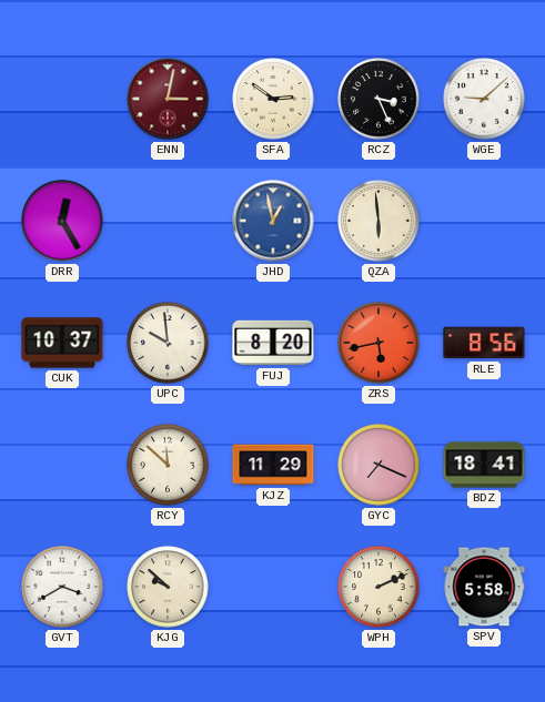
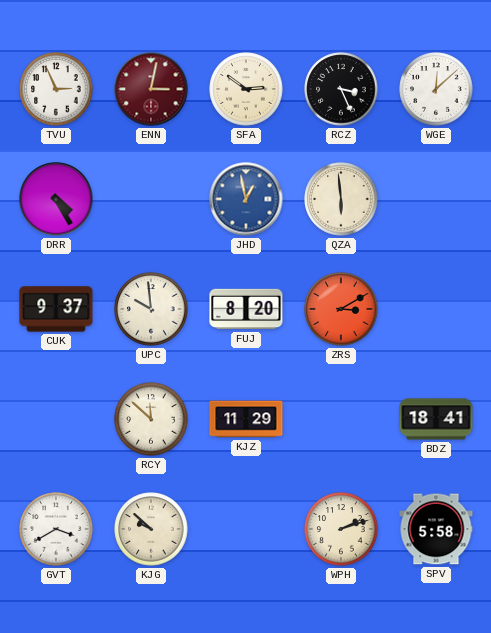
TVU: none -> 2:56 (56, 89)
WGE: 9:08 -> 12:08 (436, 89)
DRR: 12:25 -> 4:25 (56, 199)
CUK: 10:37 -> 9:37 (56, 309)
ZRS: 5:43 -> 3:10 (341, 309)
RLE: 8:56 -> none (484, 343)
GYC: 7:19 -> none (379, 465)
WPH: 2:11 -> 2:12 (341, 529)
